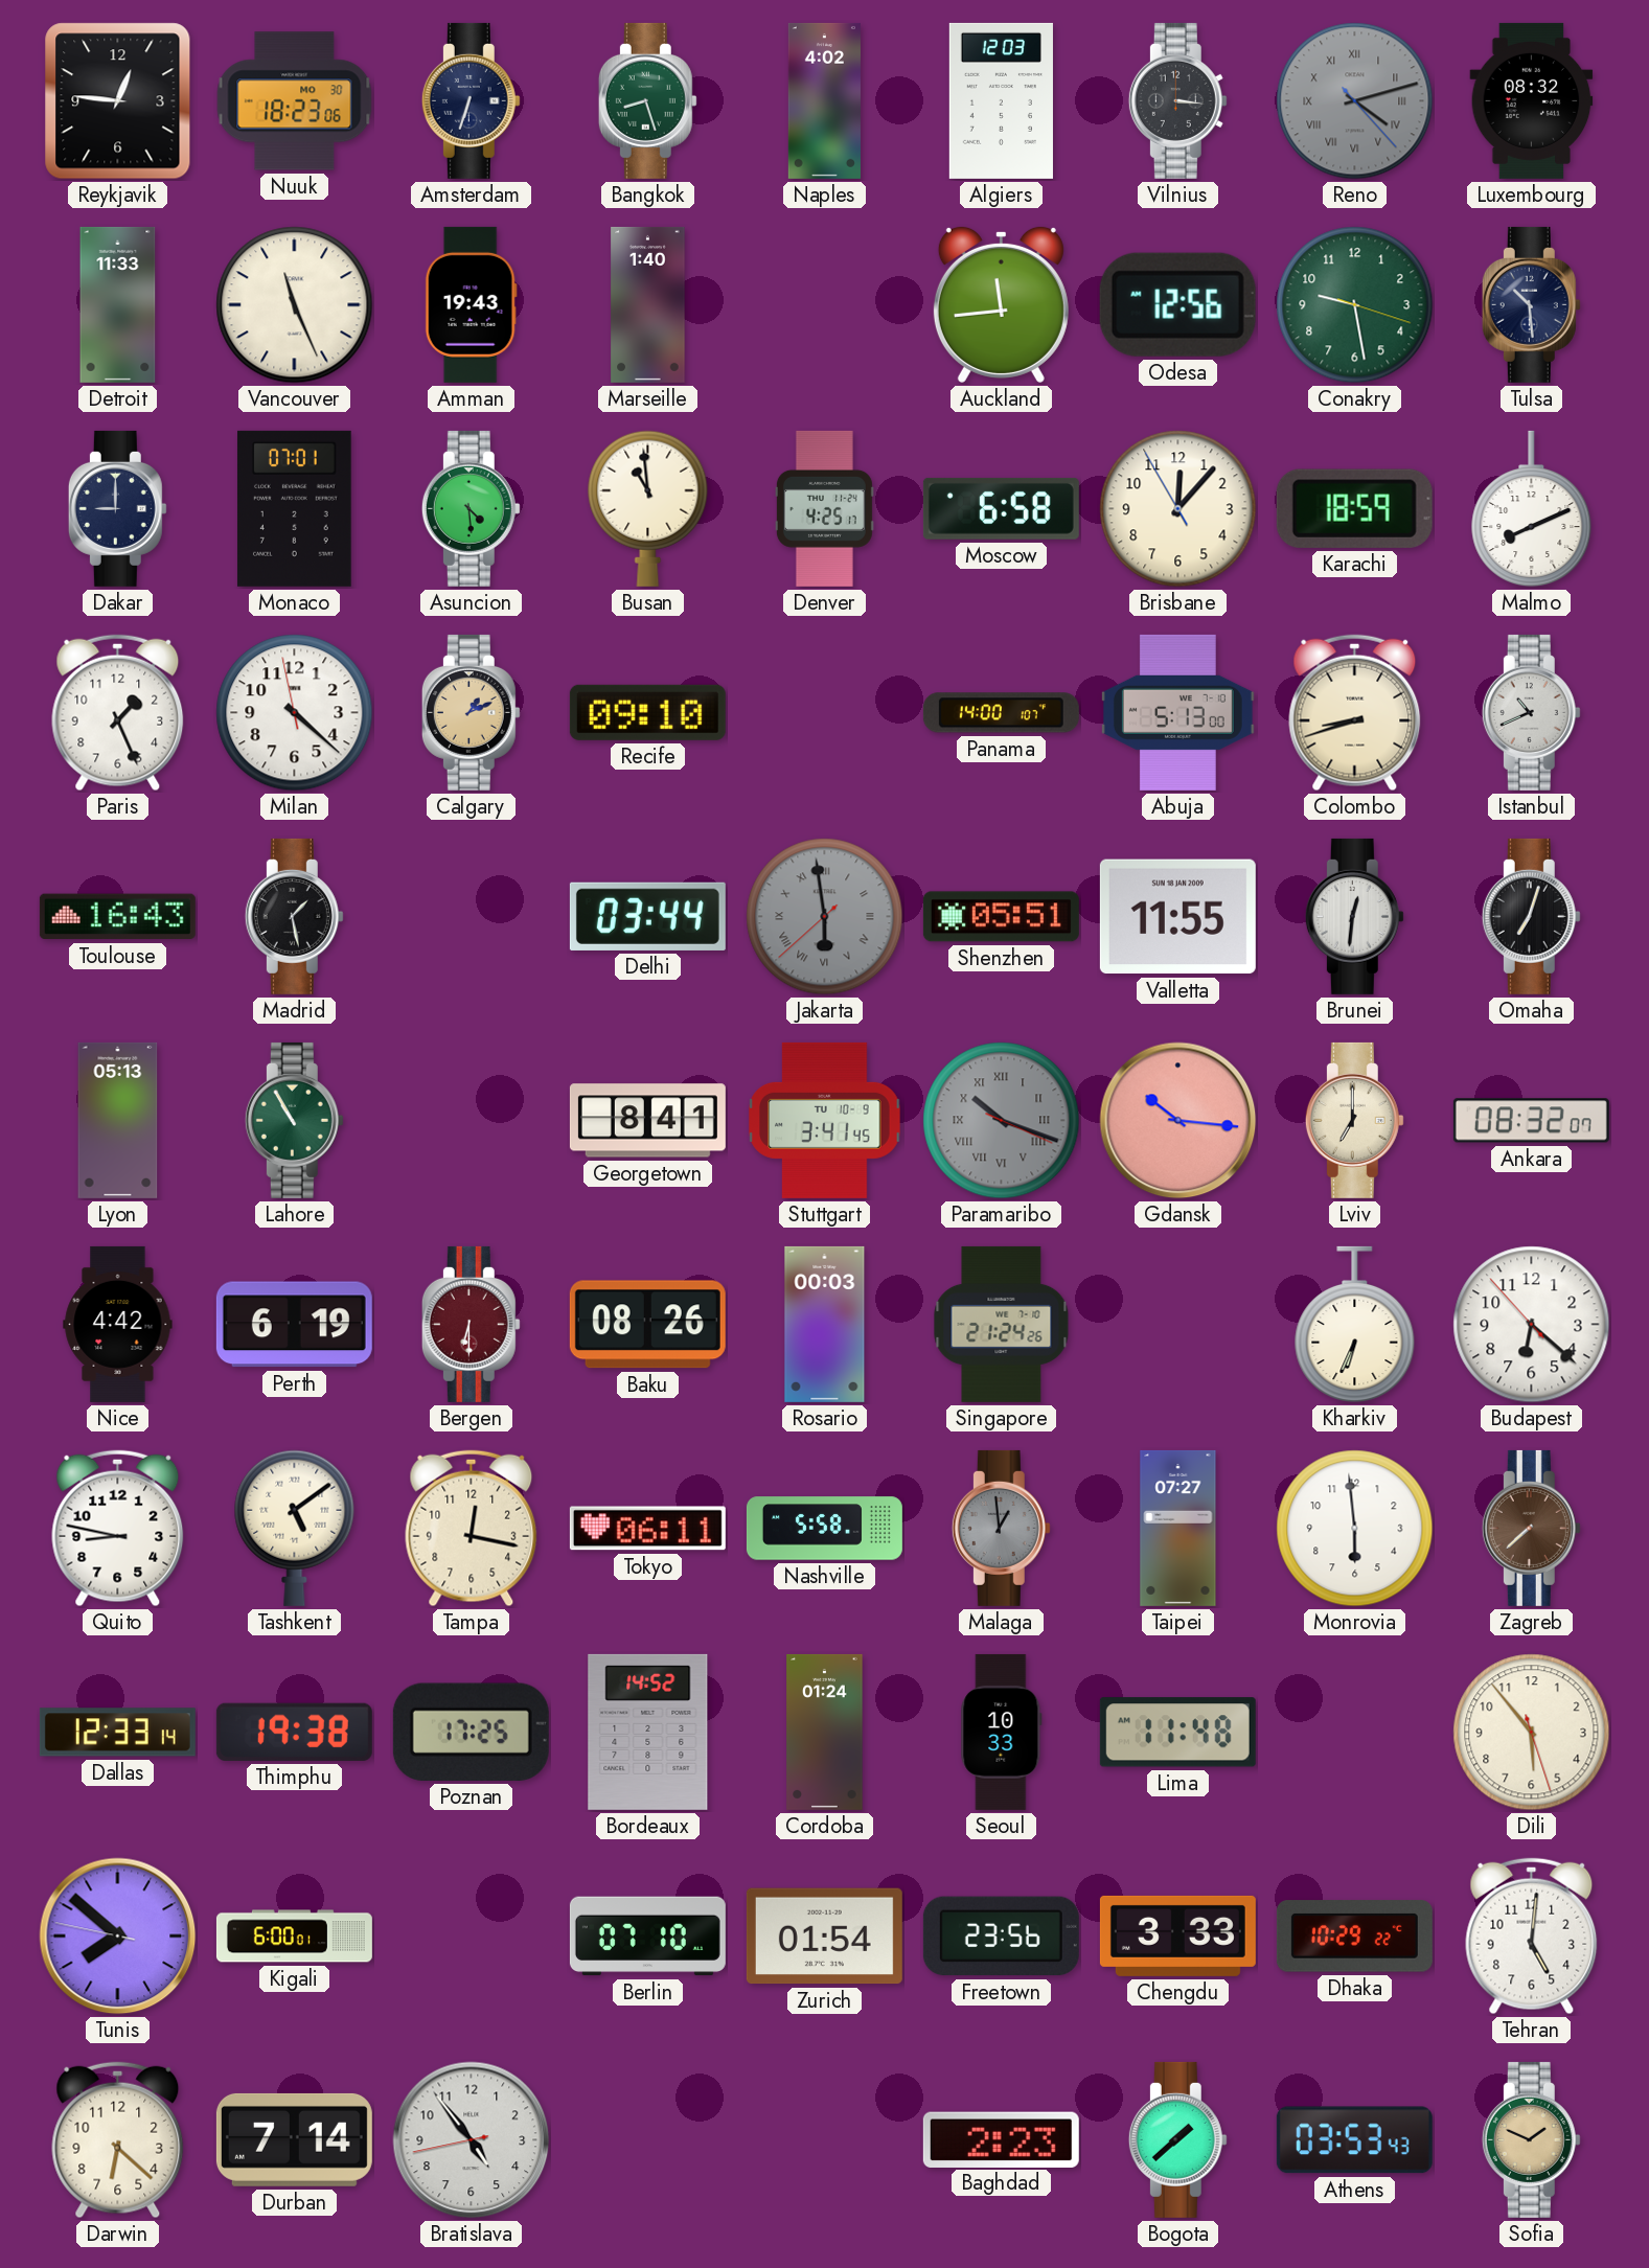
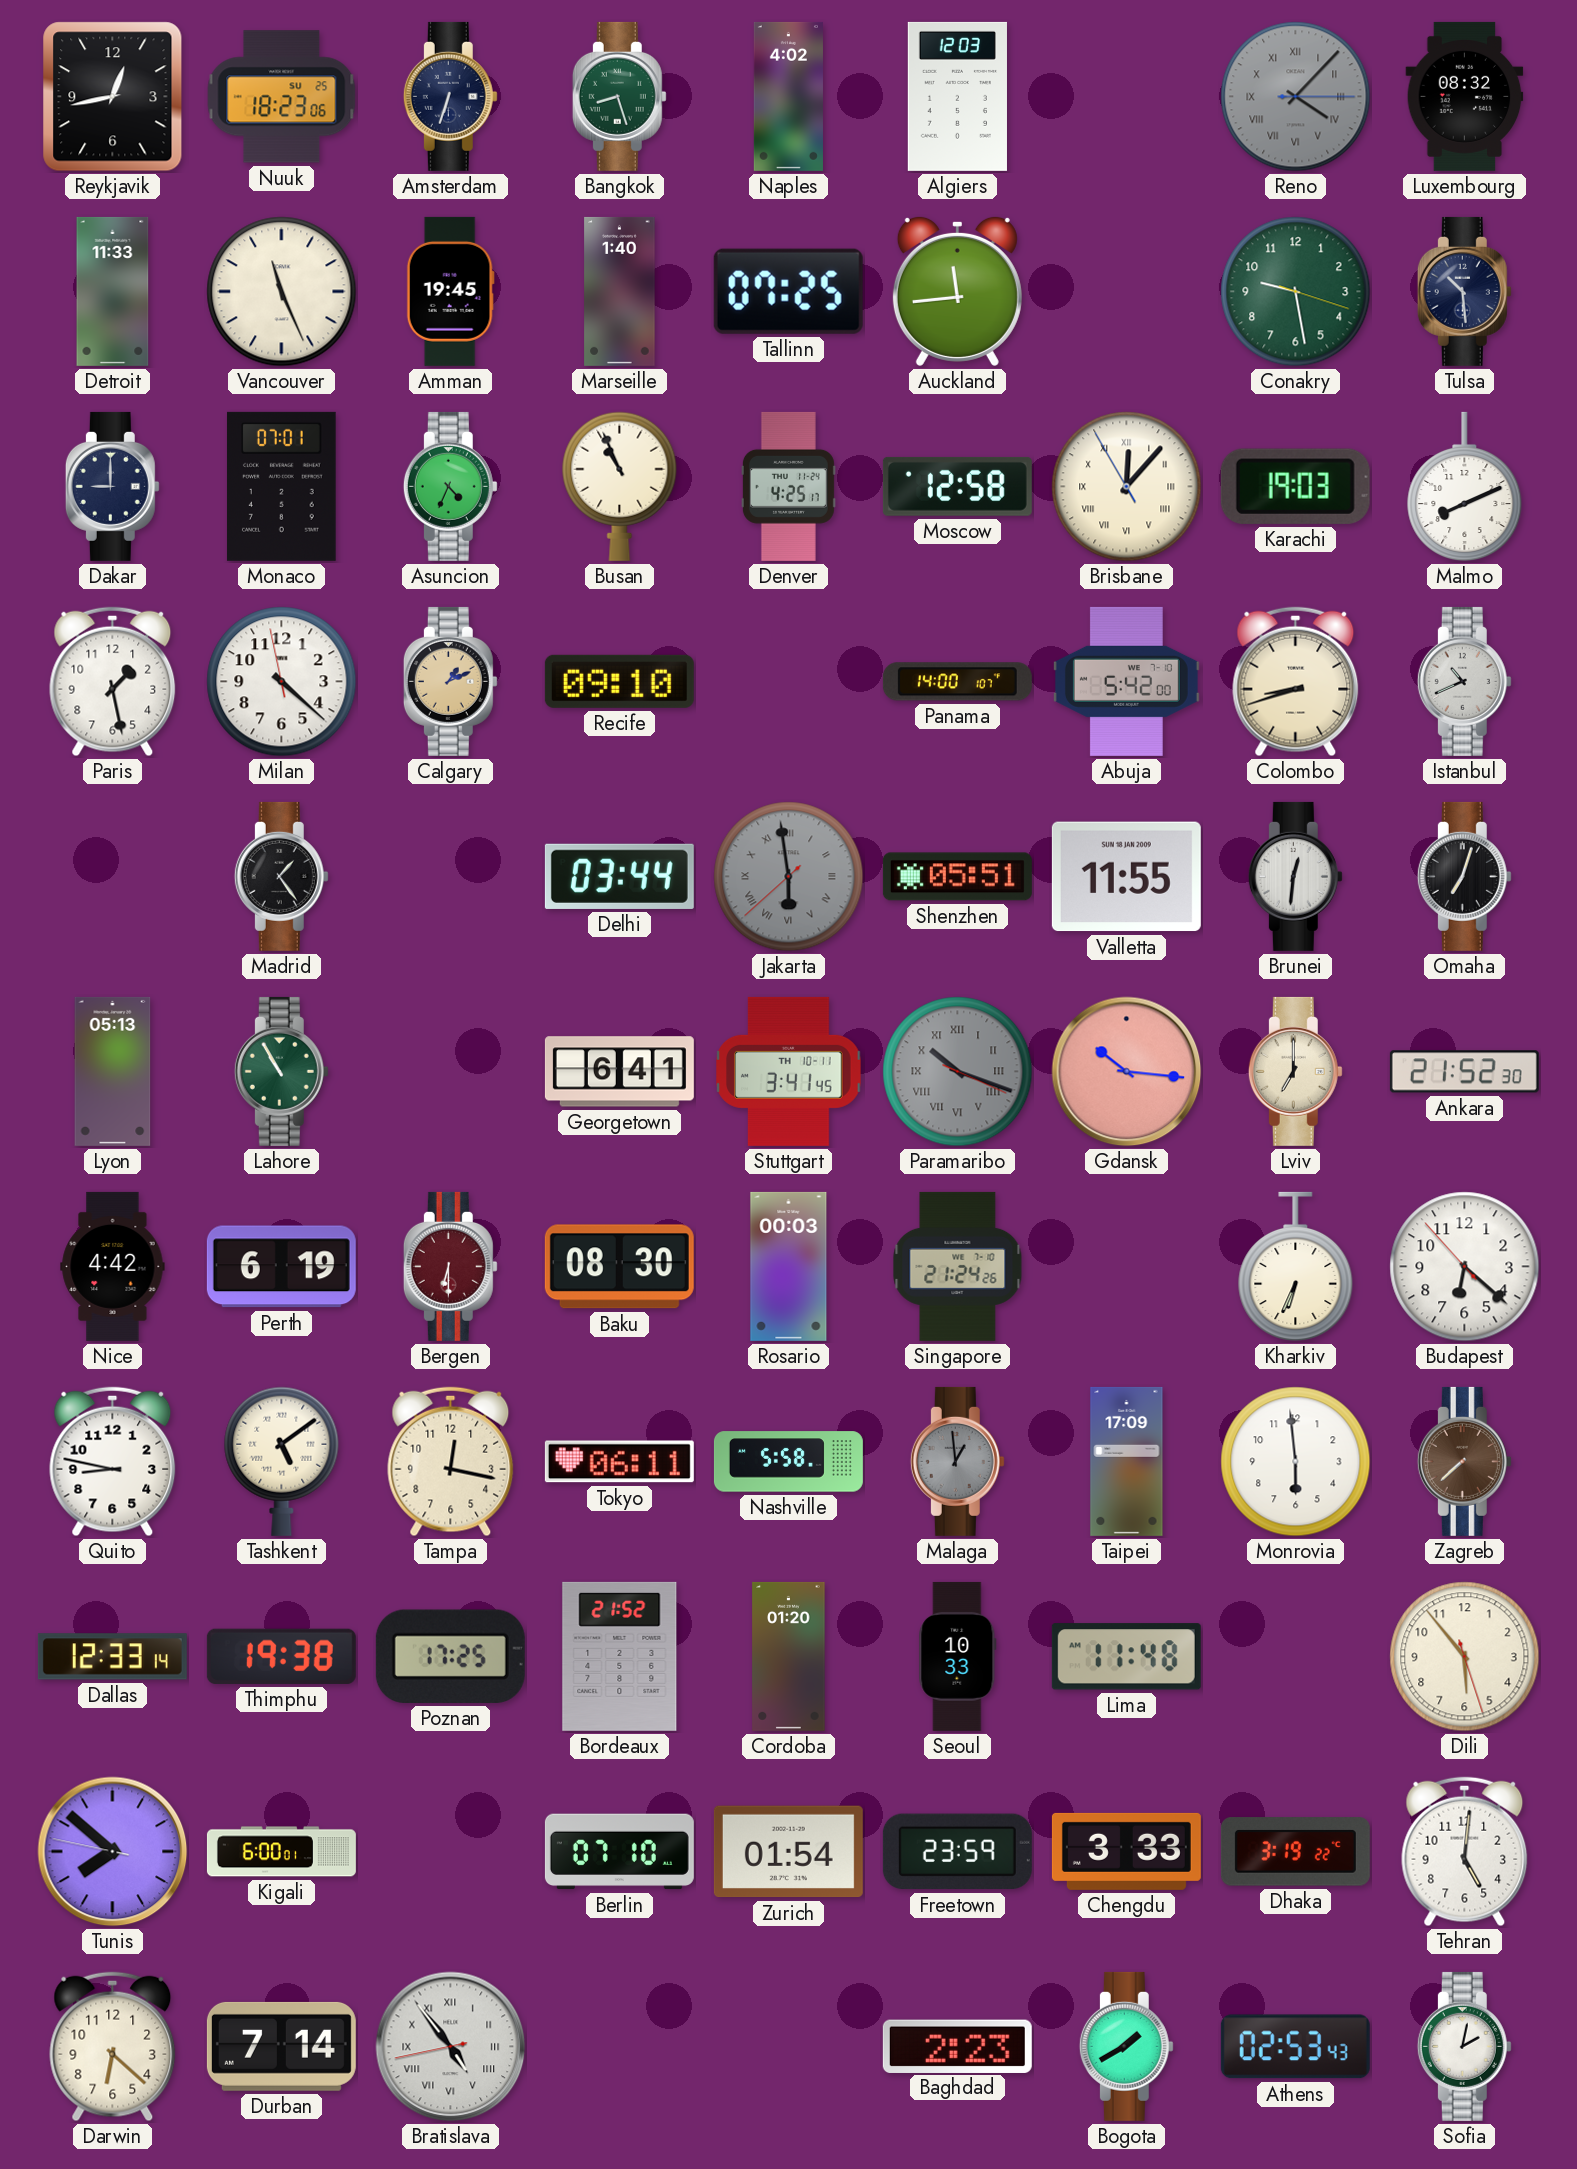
Reykjavik: 12:46 -> 12:43 (113, 97)
Nuuk date: MO 30 -> SU 25 (282, 97)
Vilnius: 3:16 -> none (1177, 100)
Reno: 4:12 -> 4:07 (1296, 97)
Amman: 19:43 -> 19:45 (450, 291)
Tallinn: none -> 07:25 (788, 291)
Odesa: 12:56 -> none (1177, 304)
Asuncion: 4:29 -> 4:34 (450, 486)
Busan: 10:59 -> 10:56 (620, 486)
Moscow: 6:58 -> 12:58 (957, 486)
Brisbane numerals: Arabic -> Roman (1127, 487)
Karachi: 18:59 -> 19:03 (1295, 486)
Paris: 1:26 -> 1:28 (113, 682)
Abuja: 5:13 -> 5:42 (1126, 681)
Toulouse: 16:43 -> none (117, 917)
Madrid: 1:28 -> 1:24 (281, 876)
Georgetown: 8:41 -> 6:41 (619, 1072)
Stuttgart date: TU 10-9 -> TH 10-11 (789, 1071)
Ankara: 08:32 -> 21:52 (1464, 1072)
Baku: 08:26 -> 08:30 (619, 1267)
Taipei: 07:27 -> 17:09 (1127, 1461)
Bordeaux: 14:52 -> 21:52 (620, 1656)
Cordoba: 01:24 -> 01:20 (789, 1656)
Freetown: 23:56 -> 23:59 (957, 1852)
Dhaka: 10:29 -> 3:19 (1295, 1852)
Bratislava numerals: Arabic -> Roman (451, 2047)
Bogota: 1:38 -> 1:40 (1126, 2046)
Athens: 03:53 -> 02:53 (1295, 2047)
Sofia: 1:49 -> 2:02 (1464, 2046)
Sofia dial: champagne -> white (1464, 2046)
